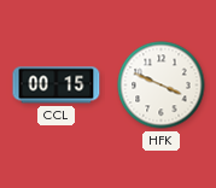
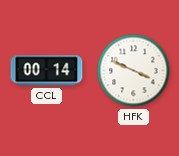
CCL: 00:15 -> 00:14 (47, 71)
